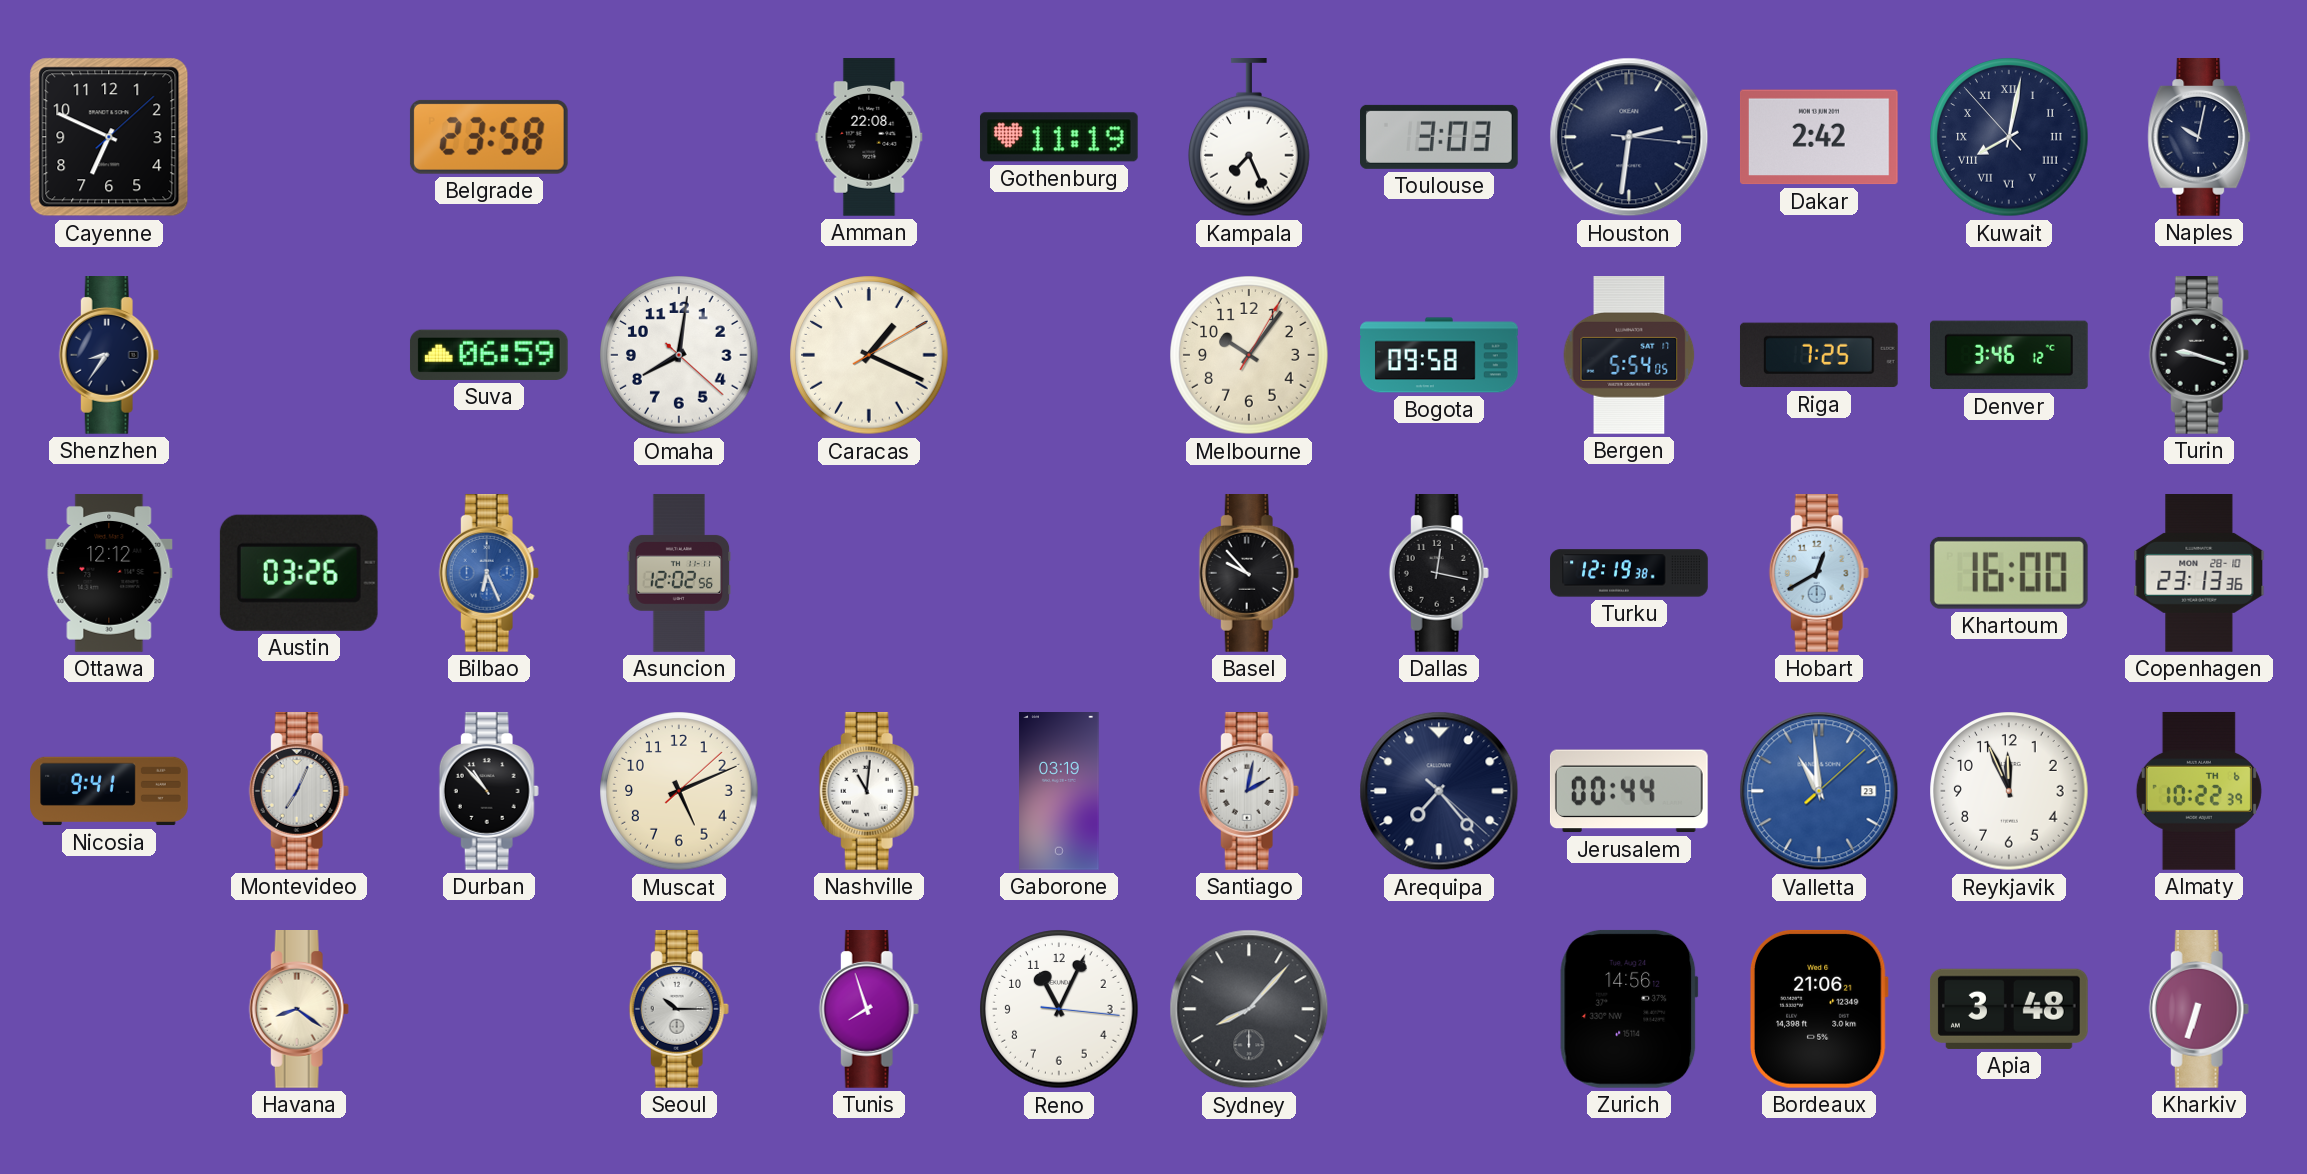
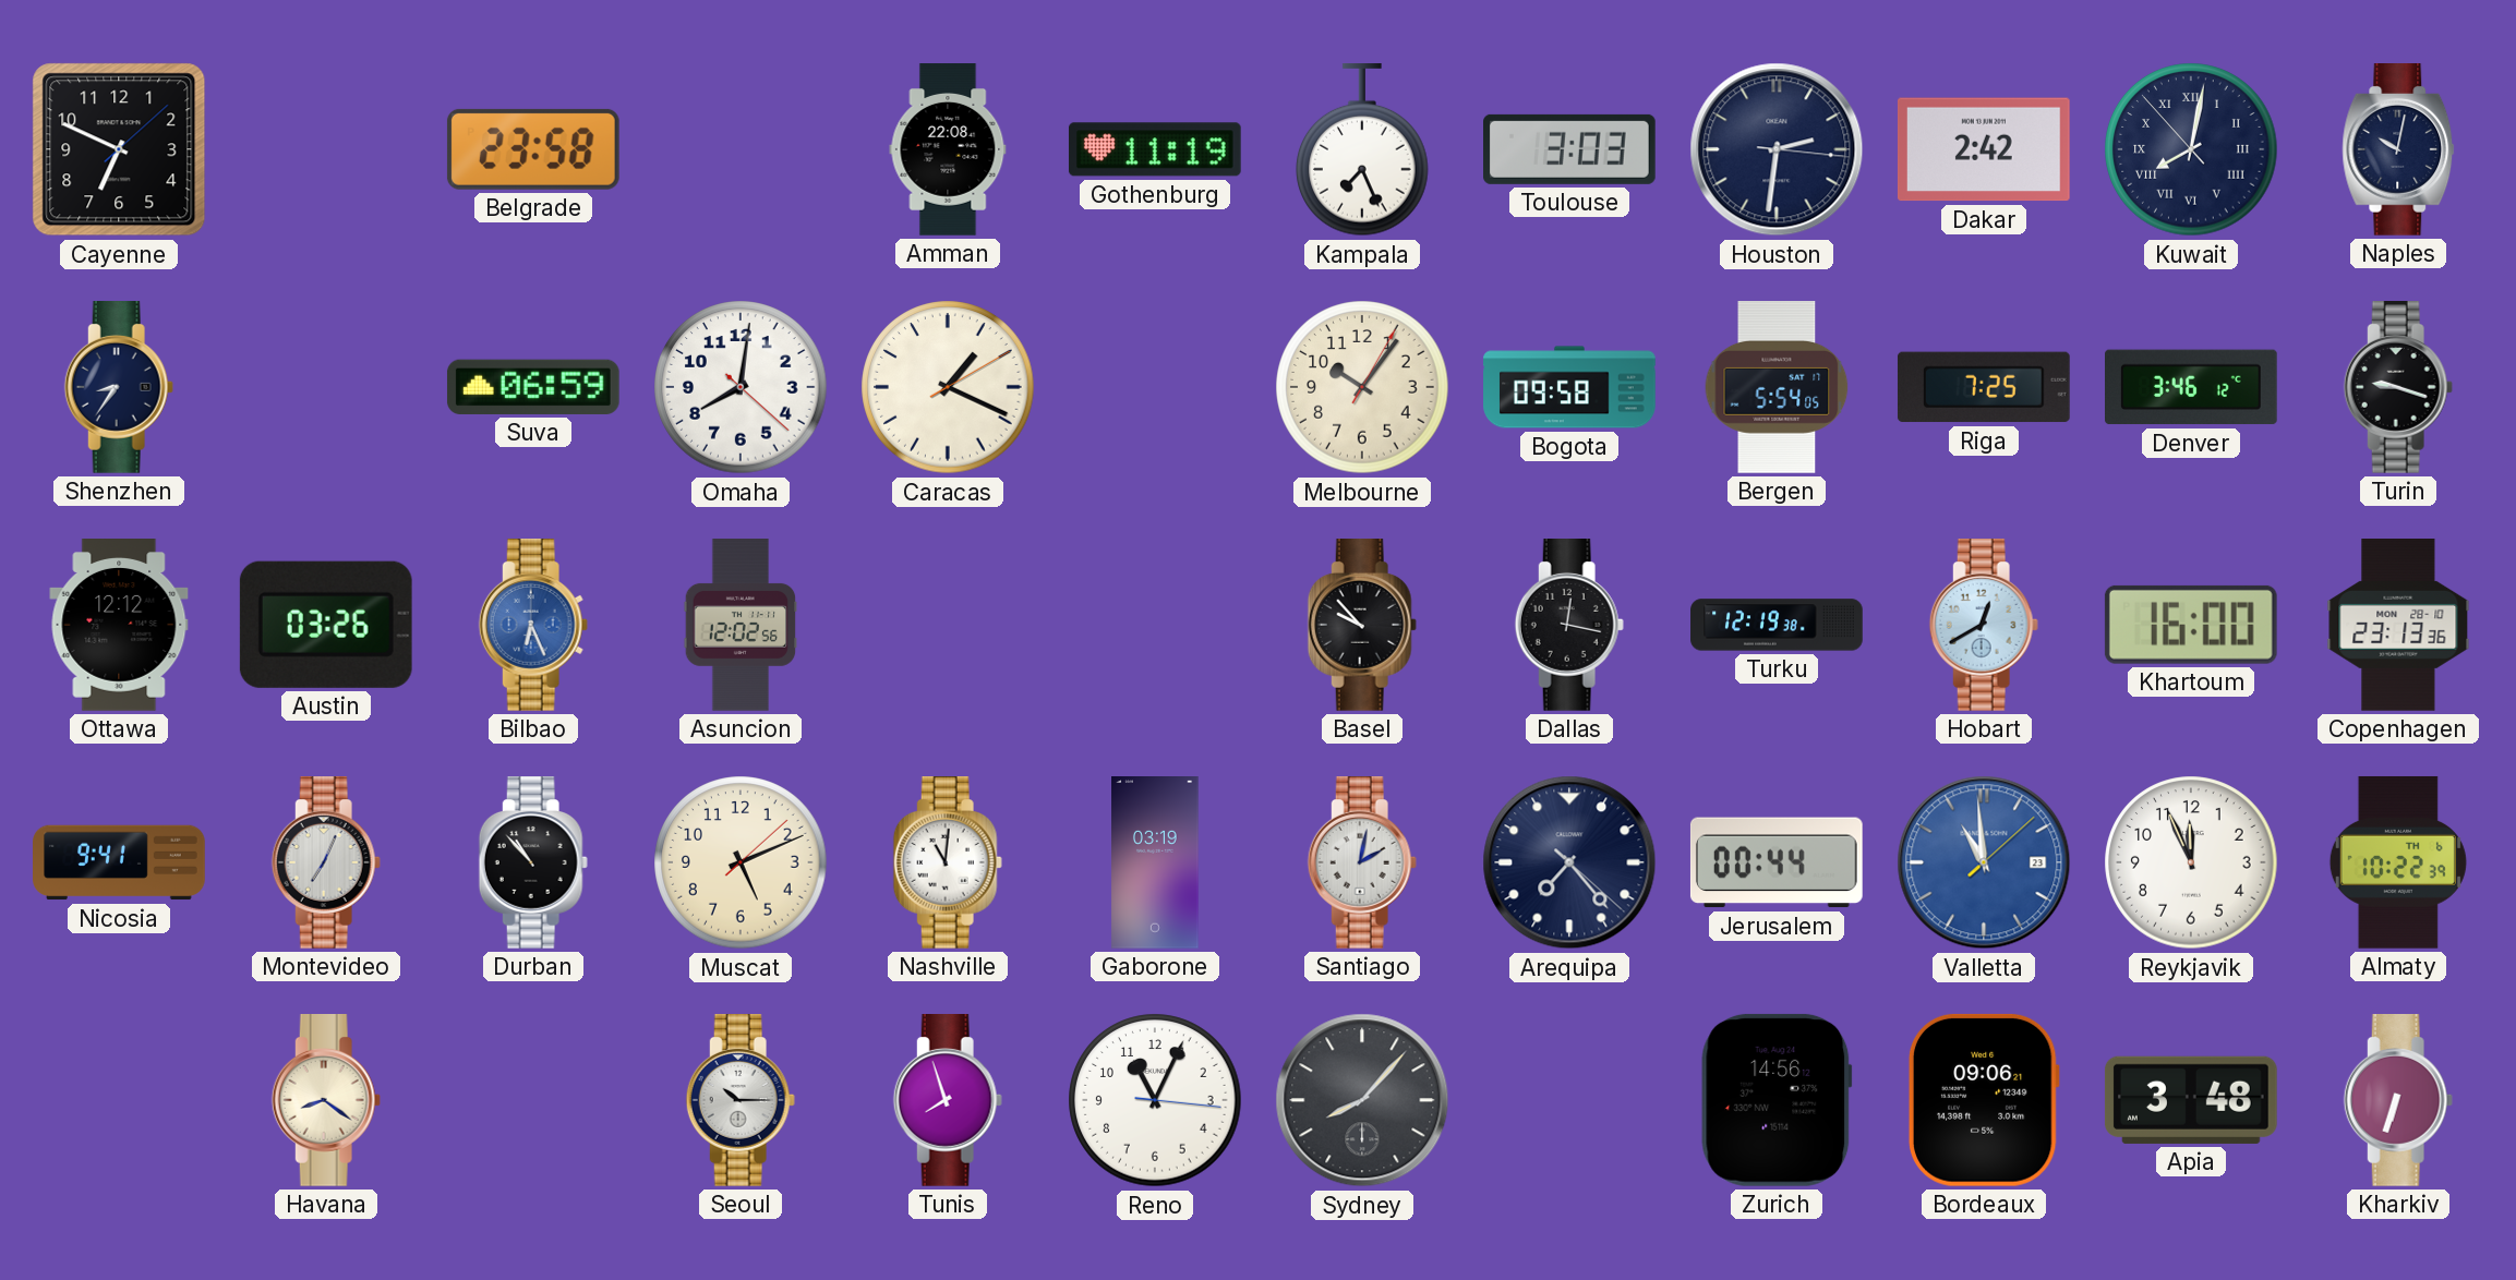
Bordeaux: 21:06 -> 09:06 (1984, 1100)
